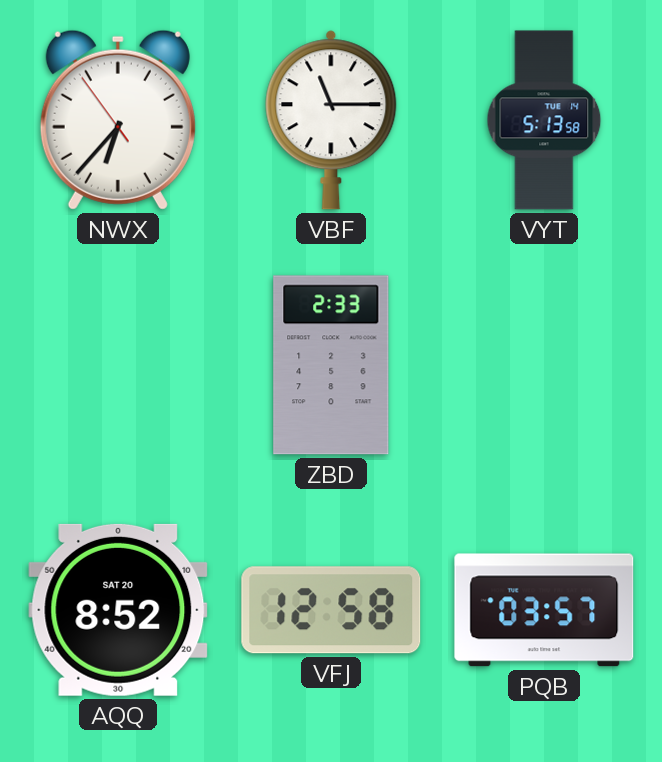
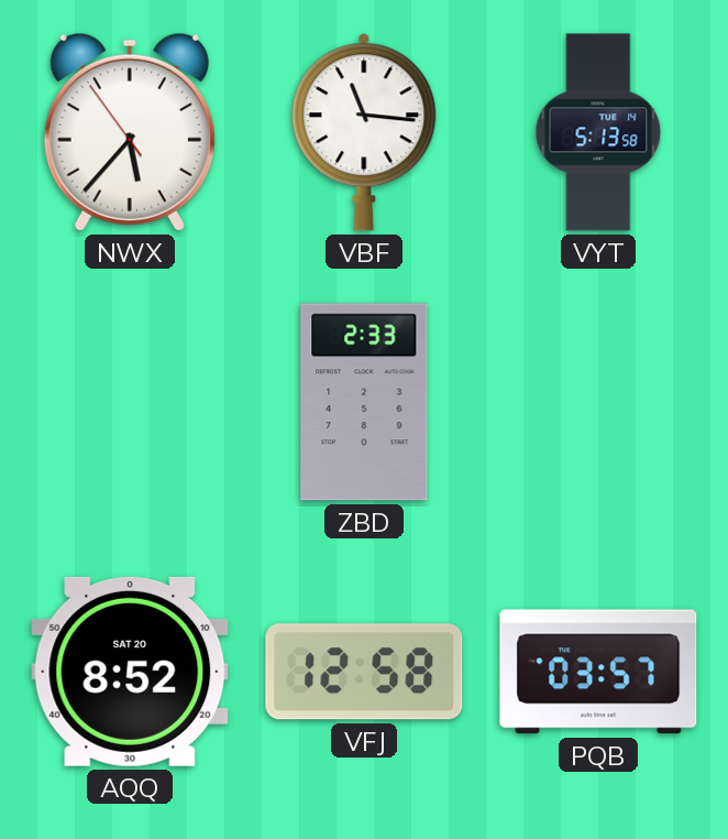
NWX: 6:36 -> 5:36 (130, 132)
VBF: 11:15 -> 11:16 (364, 132)
